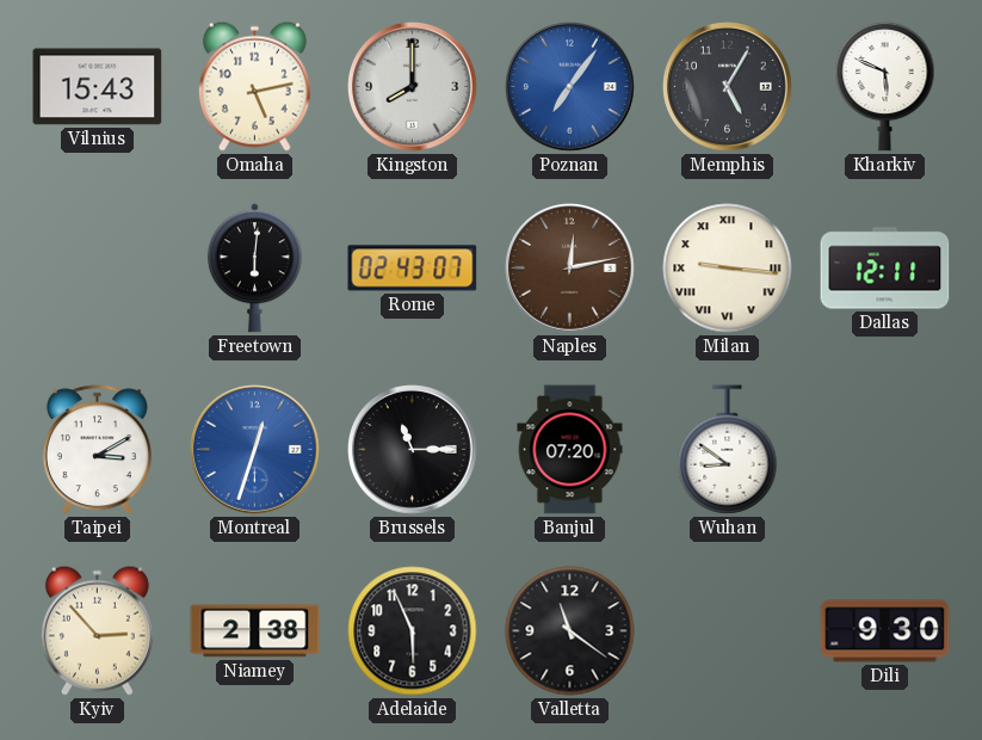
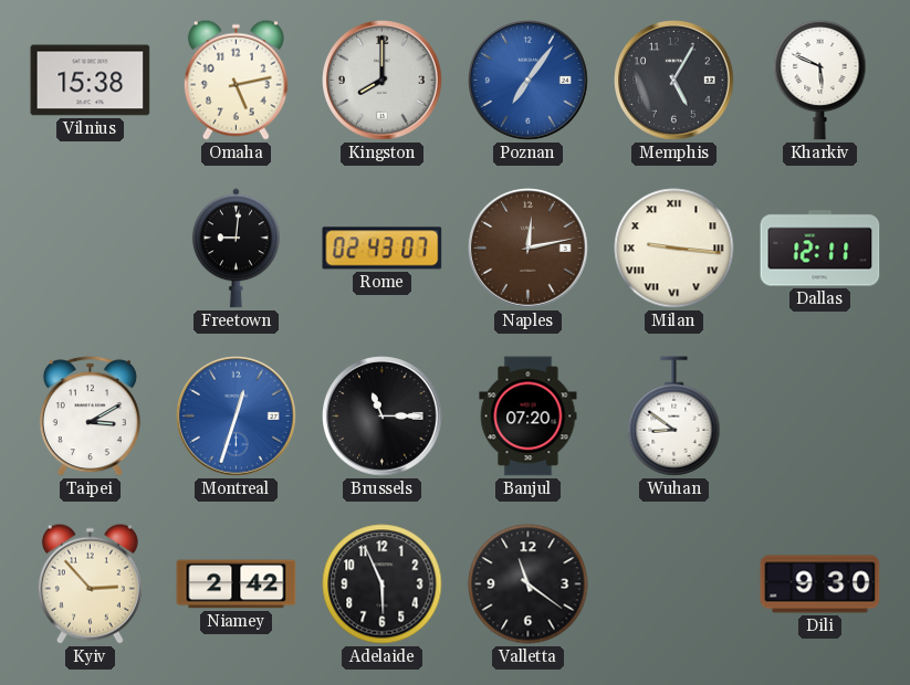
Vilnius: 15:43 -> 15:38 (91, 81)
Freetown: 6:01 -> 9:01 (236, 249)
Niamey: 2:38 -> 2:42 (237, 584)
